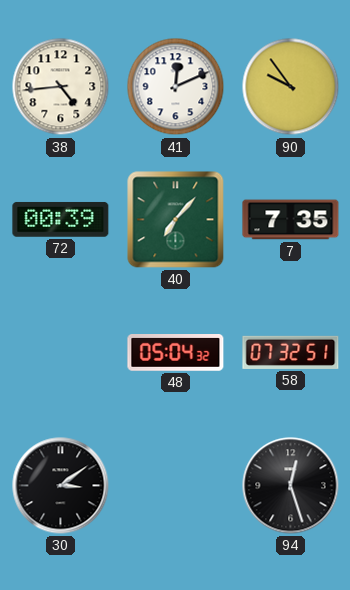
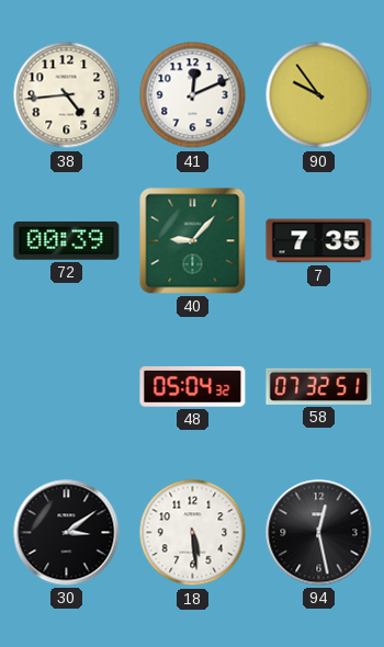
40: 7:07 -> 9:07 (193, 241)
18: none -> 5:29 (193, 533)
94: 12:27 -> 12:28 (319, 533)
